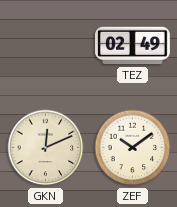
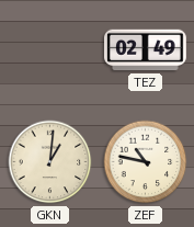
GKN: 12:11 -> 1:01 (50, 162)
ZEF: 10:09 -> 10:47 (146, 162)
